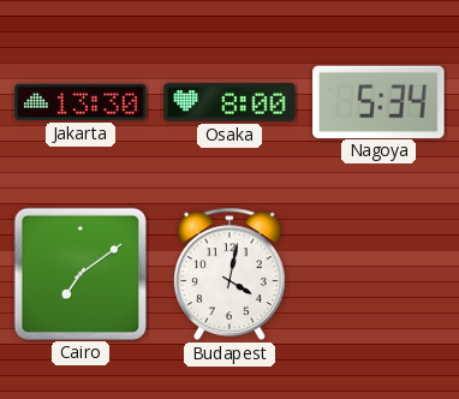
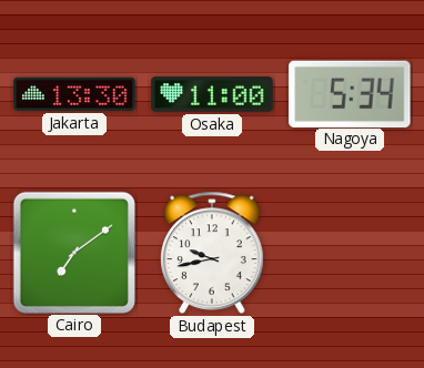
Osaka: 8:00 -> 11:00 (212, 94)
Budapest: 4:02 -> 9:43 (212, 253)
